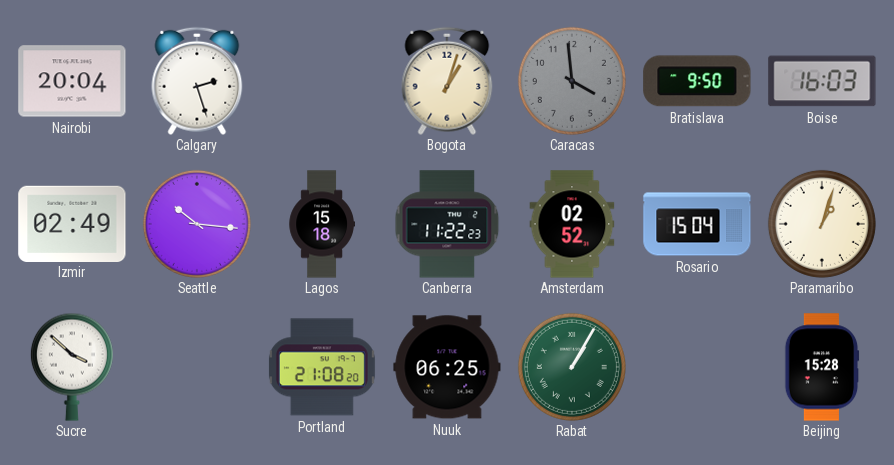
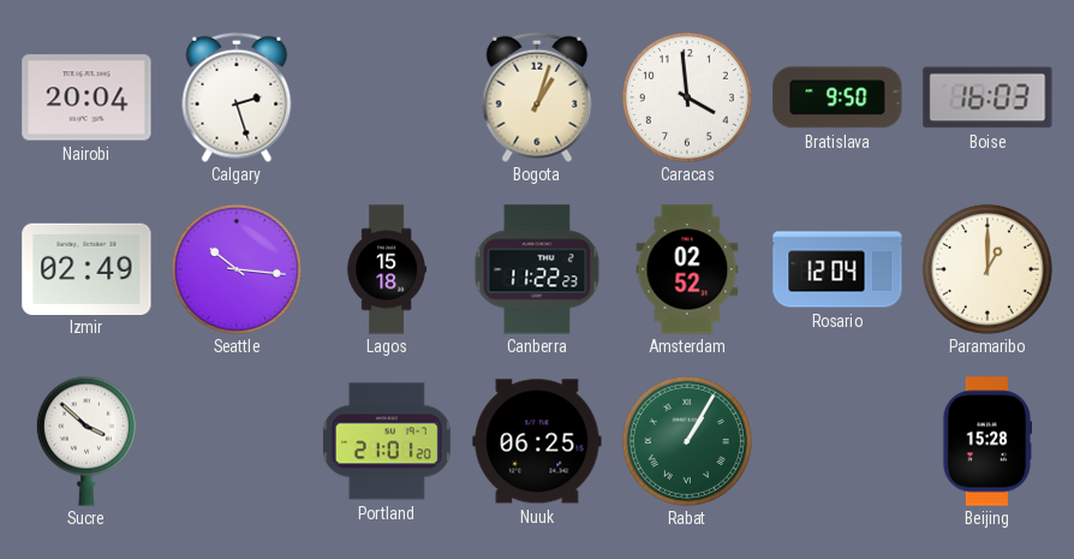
Caracas dial: grey -> white (687, 97)
Rosario: 15:04 -> 12:04 (837, 269)
Paramaribo: 1:03 -> 1:00 (988, 269)
Portland: 21:08 -> 21:01 (387, 441)
